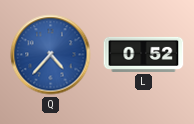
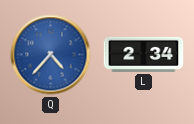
L: 0:52 -> 2:34 (144, 54)
